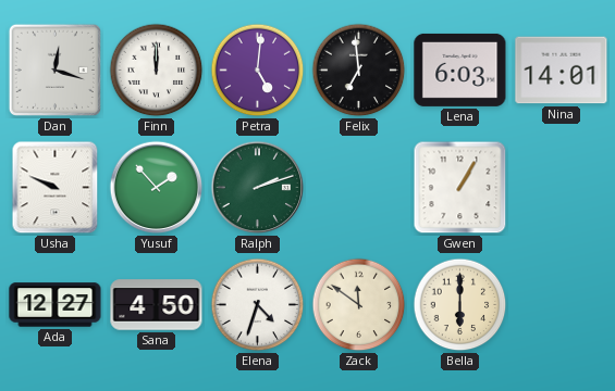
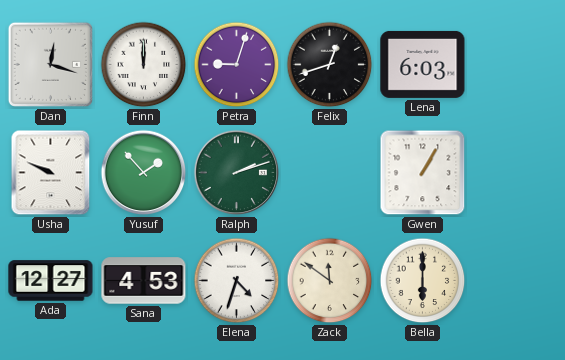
Petra: 5:01 -> 9:03 (237, 65)
Felix: 6:59 -> 12:42 (330, 65)
Nina: 14:01 -> none (562, 71)
Sana: 4:50 -> 4:53 (144, 281)
